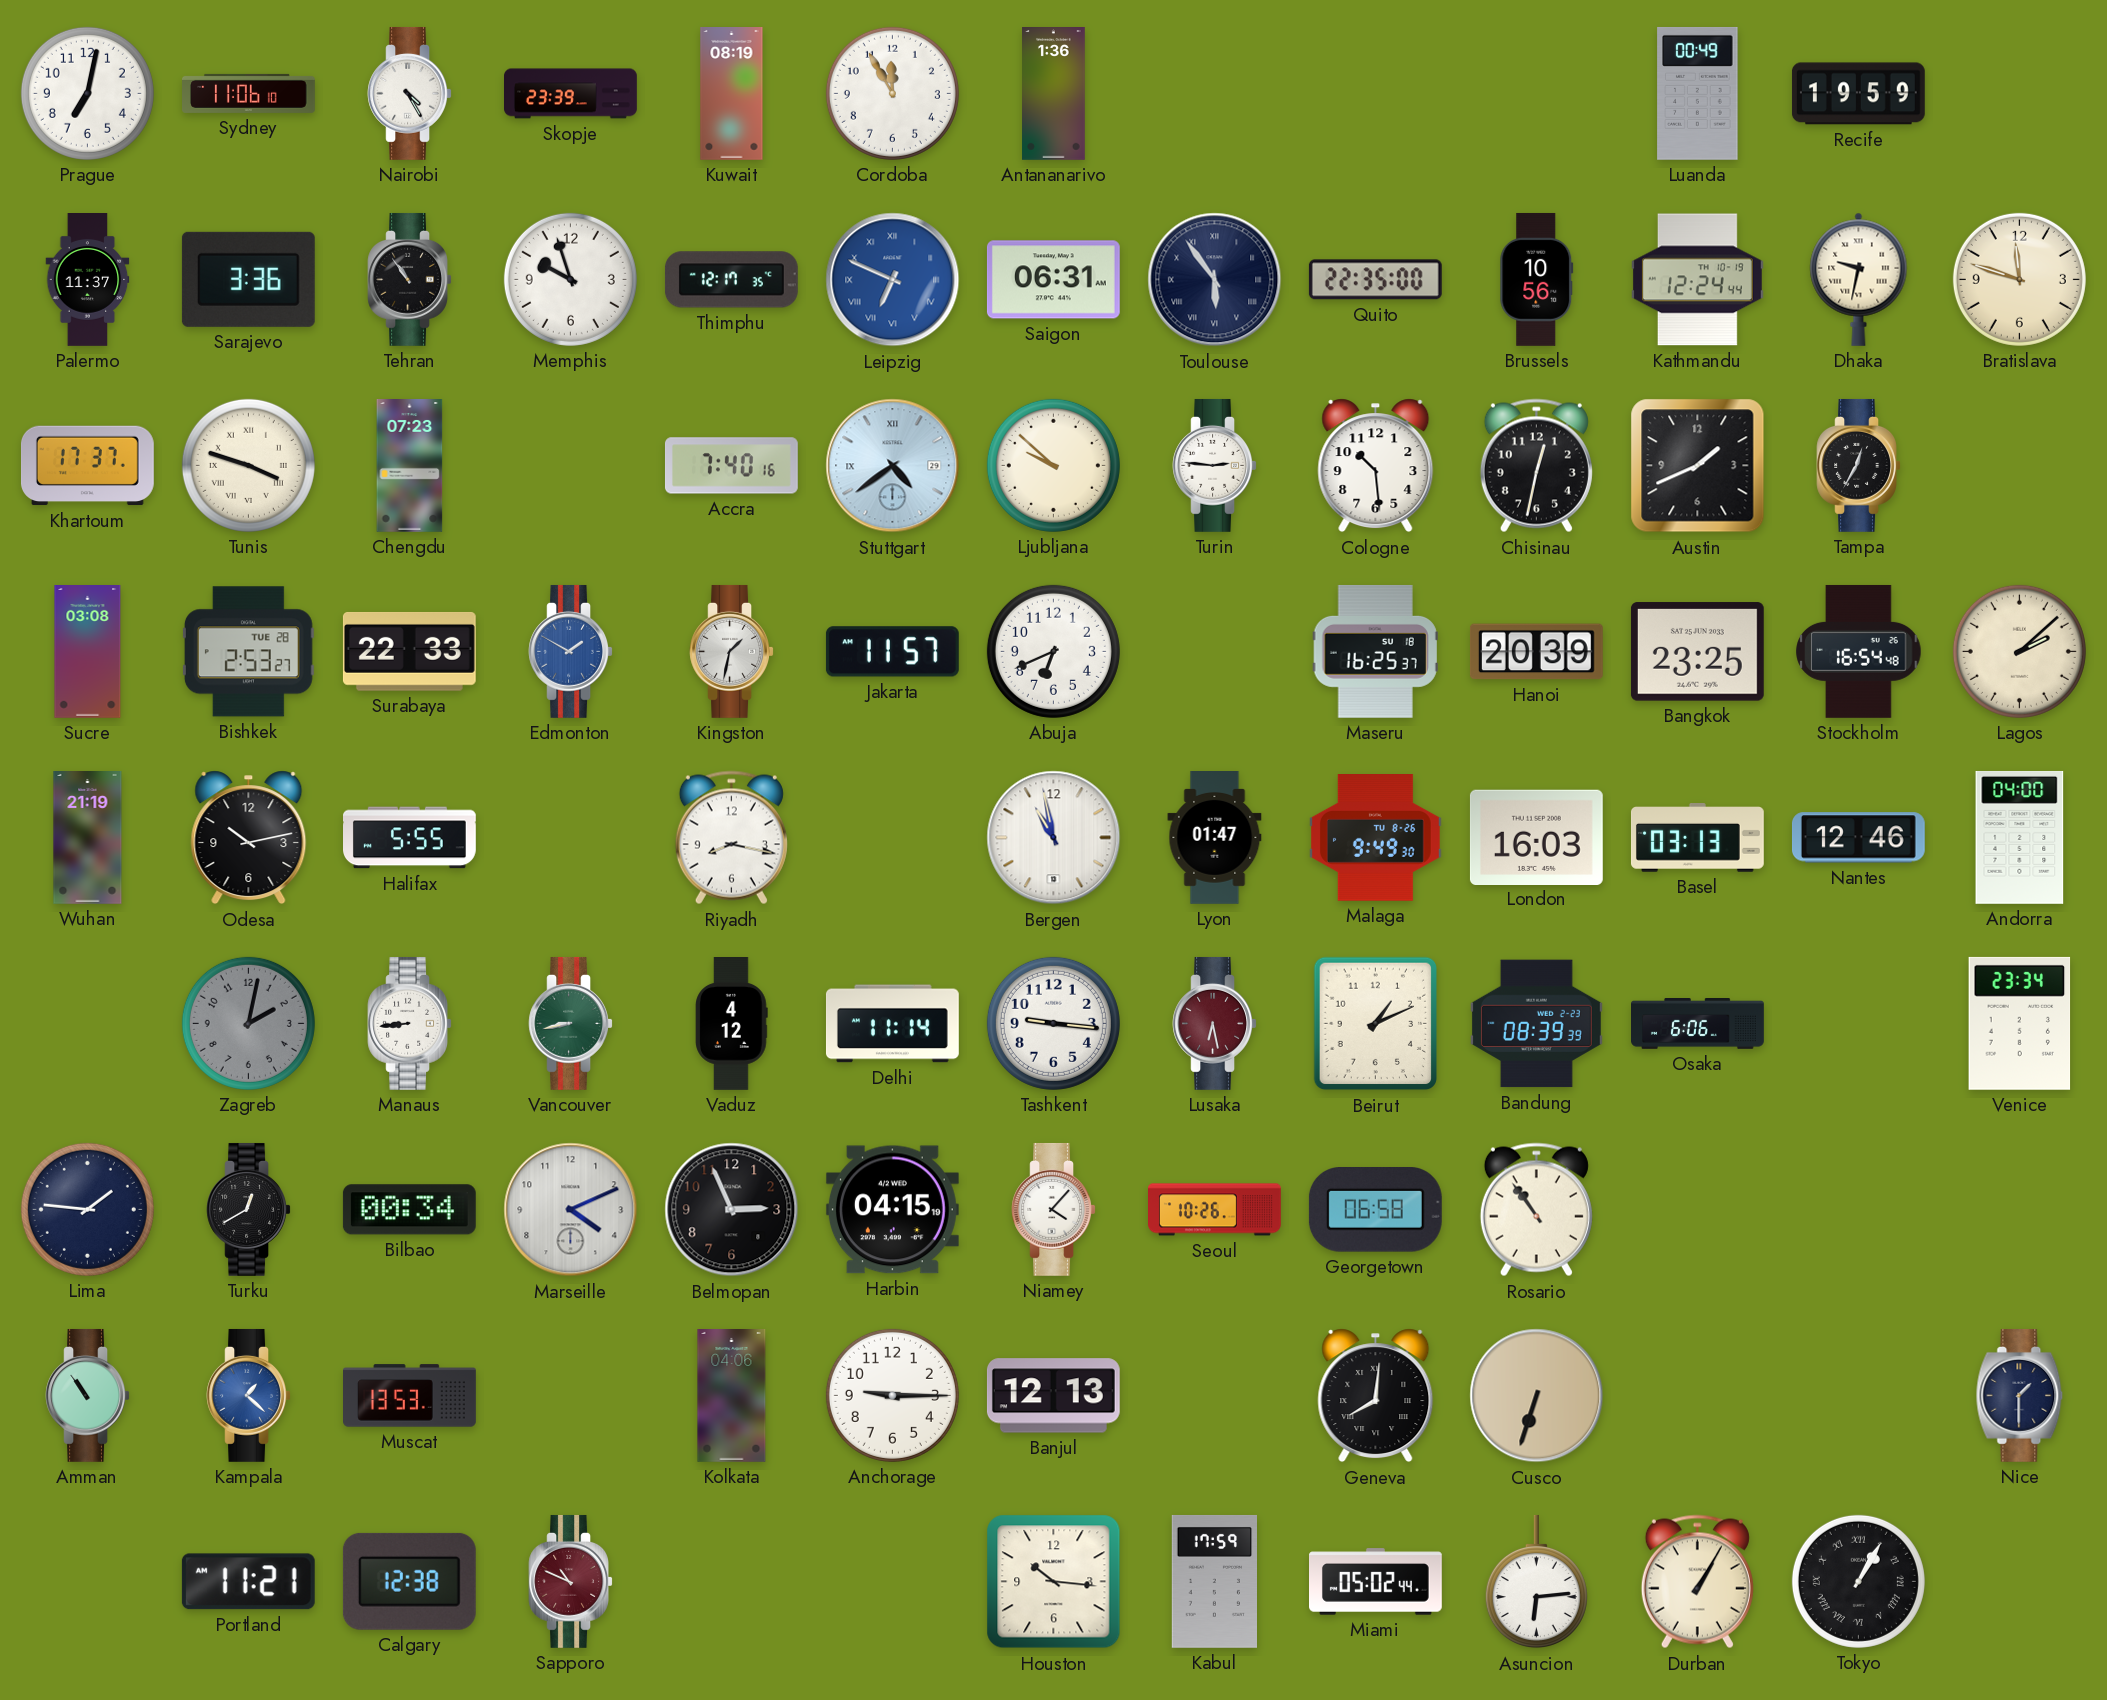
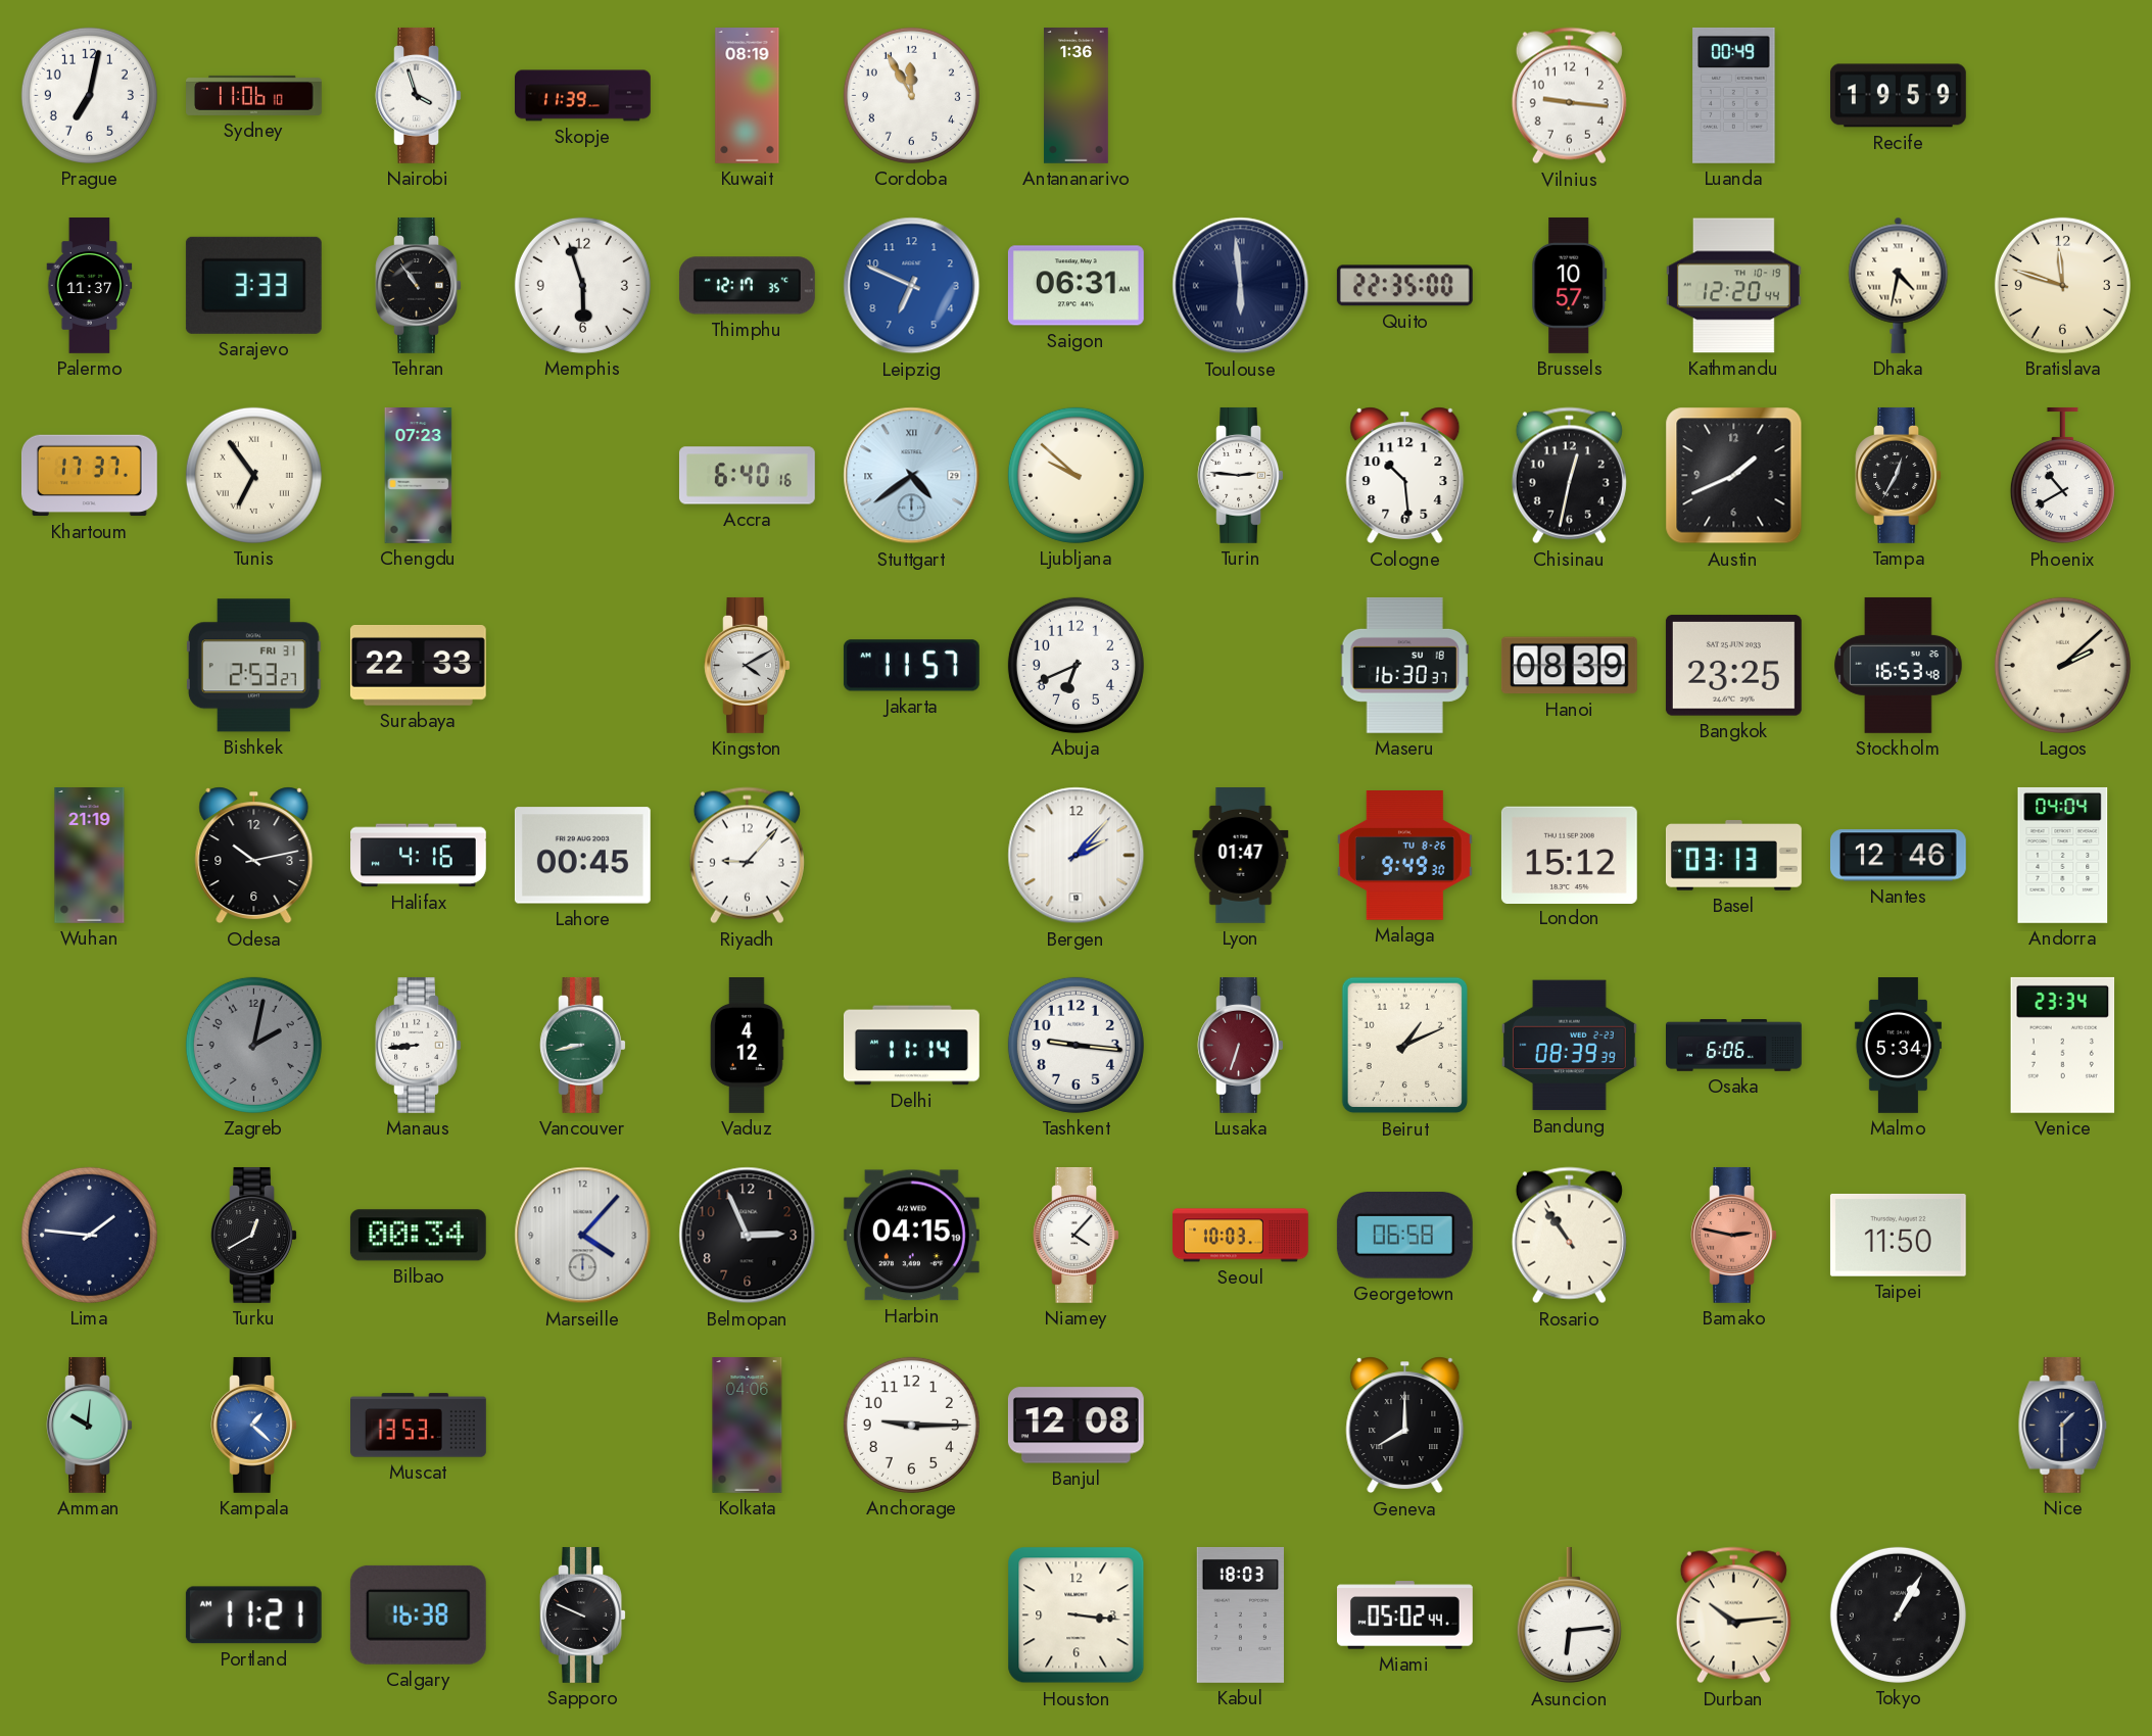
Nairobi: 4:25 -> 3:57 (418, 95)
Skopje: 23:39 -> 11:39 (583, 96)
Vilnius: none -> 9:16 (1569, 96)
Sarajevo: 3:36 -> 3:33 (253, 285)
Memphis: 9:57 -> 5:57 (582, 285)
Leipzig numerals: Roman -> Arabic (912, 286)
Toulouse: 5:54 -> 5:59 (1241, 286)
Brussels: 10:56 -> 10:57 (1570, 285)
Kathmandu: 12:24 -> 12:20 (1733, 286)
Dhaka: 9:32 -> 4:32 (1899, 285)
Tunis: 3:48 -> 6:54 (253, 475)
Accra: 7:40 -> 6:40 (747, 476)
Phoenix: none -> 10:40 (2062, 476)
Sucre: 03:08 -> none (88, 652)
Bishkek date: TUE 28 -> FRI 31 (253, 666)
Edmonton: 1:50 -> none (570, 651)
Kingston: 1:32 -> 4:10 (747, 665)
Maseru: 16:25 -> 16:30 (1404, 665)
Hanoi: 20:39 -> 08:39 (1569, 666)
Stockholm: 16:54 -> 16:53 (1899, 665)
Halifax: 5:55 -> 4:16 (419, 856)
Lahore: none -> 00:45 (582, 856)
Riyadh: 8:17 -> 9:07 (747, 856)
Bergen: 10:58 -> 2:07 (1077, 856)
London: 16:03 -> 15:12 (1569, 855)
Andorra: 04:00 -> 04:04 (2063, 855)
Lusaka: 6:28 -> 6:33 (1240, 1045)
Malmo: none -> 5:34 (1898, 1046)
Marseille: 4:11 -> 4:07 (583, 1236)
Seoul: 10:26 -> 10:03 (1241, 1236)
Bamako: none -> 2:47 (1733, 1235)
Taipei: none -> 11:50 (1898, 1235)
Amman: 10:54 -> 10:01 (89, 1425)
Banjul: 12:13 -> 12:08 (1075, 1426)
Geneva: 8:01 -> 8:00 (1405, 1426)
Cusco: 6:33 -> none (1537, 1396)
Calgary: 12:38 -> 16:38 (418, 1614)
Sapporo: 10:49 -> 9:49 (582, 1614)
Sapporo dial: burgundy -> black (582, 1614)
Houston: 10:16 -> 3:16 (1077, 1616)
Kabul: 17:59 -> 18:03 (1240, 1614)
Durban: 1:05 -> 10:14 (1733, 1616)
Tokyo numerals: Roman -> Arabic (1898, 1614)
